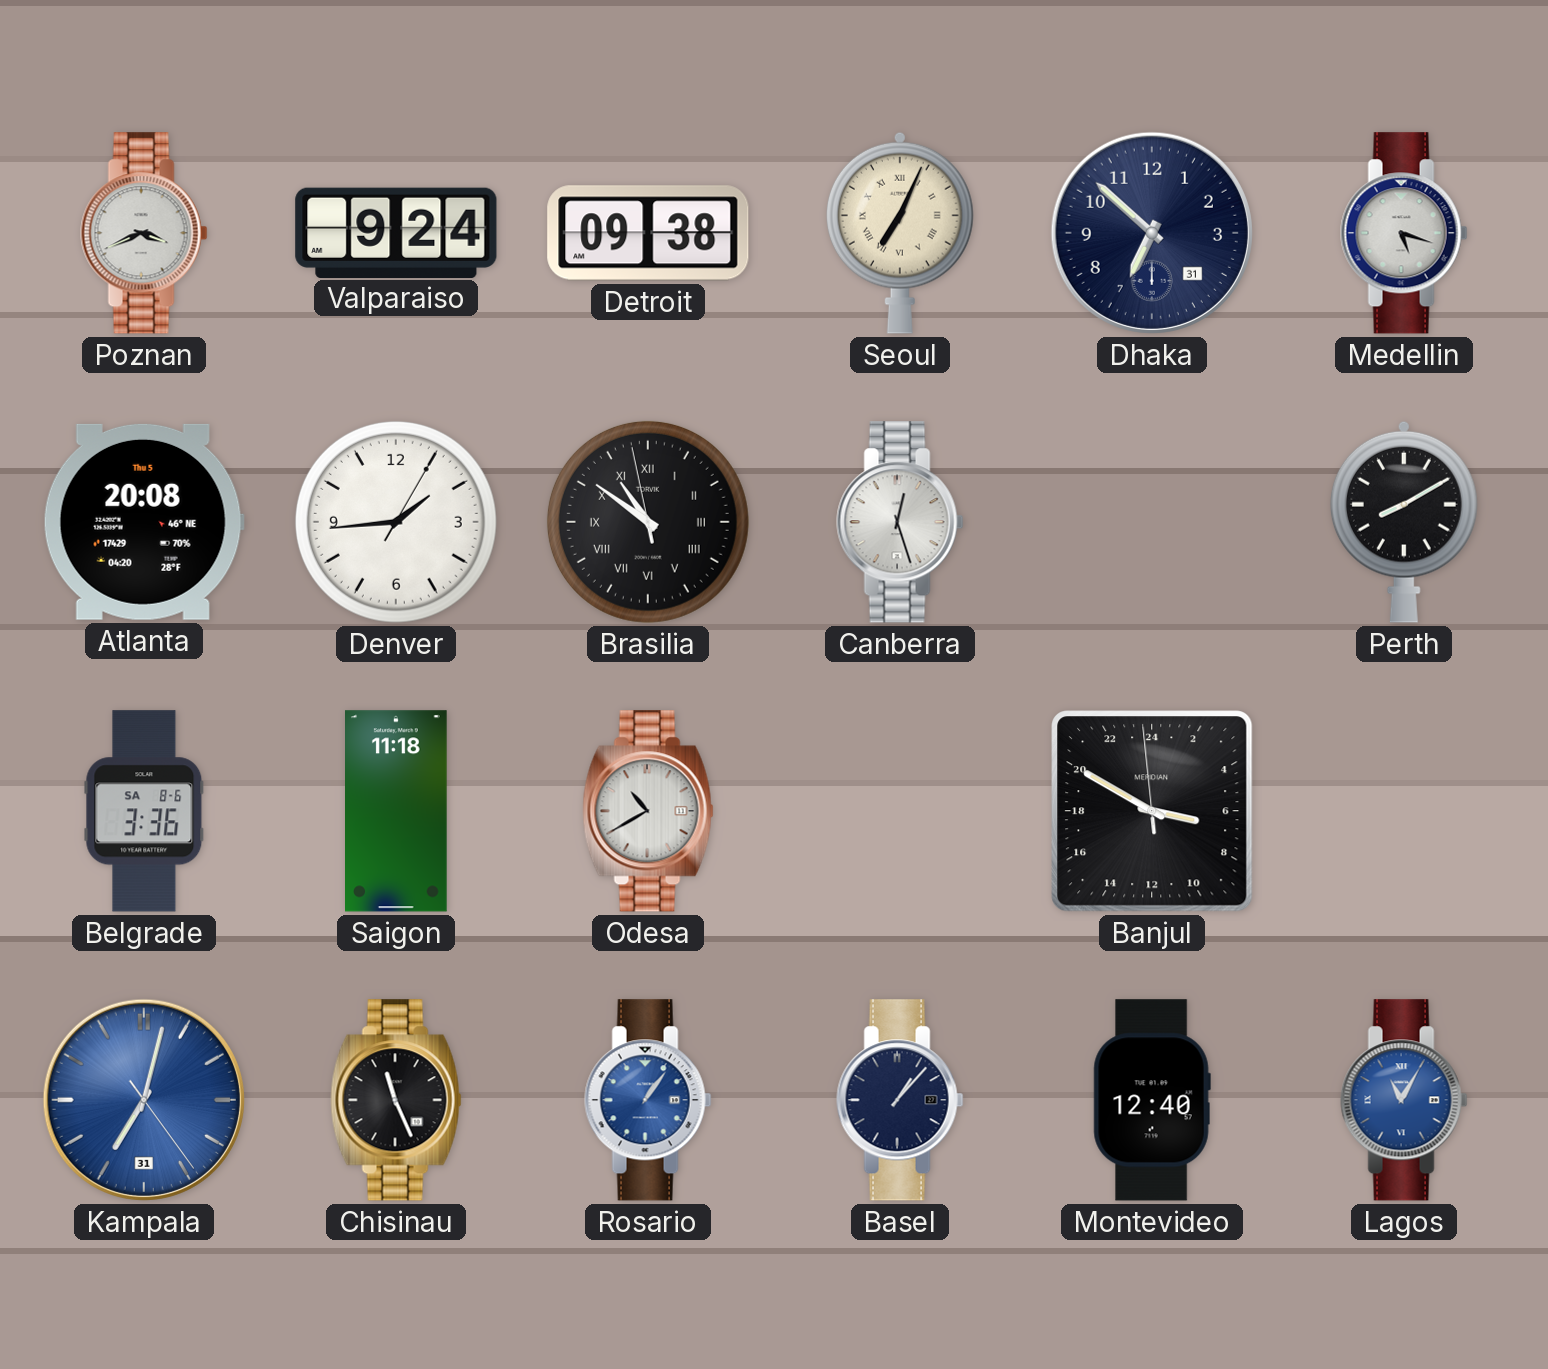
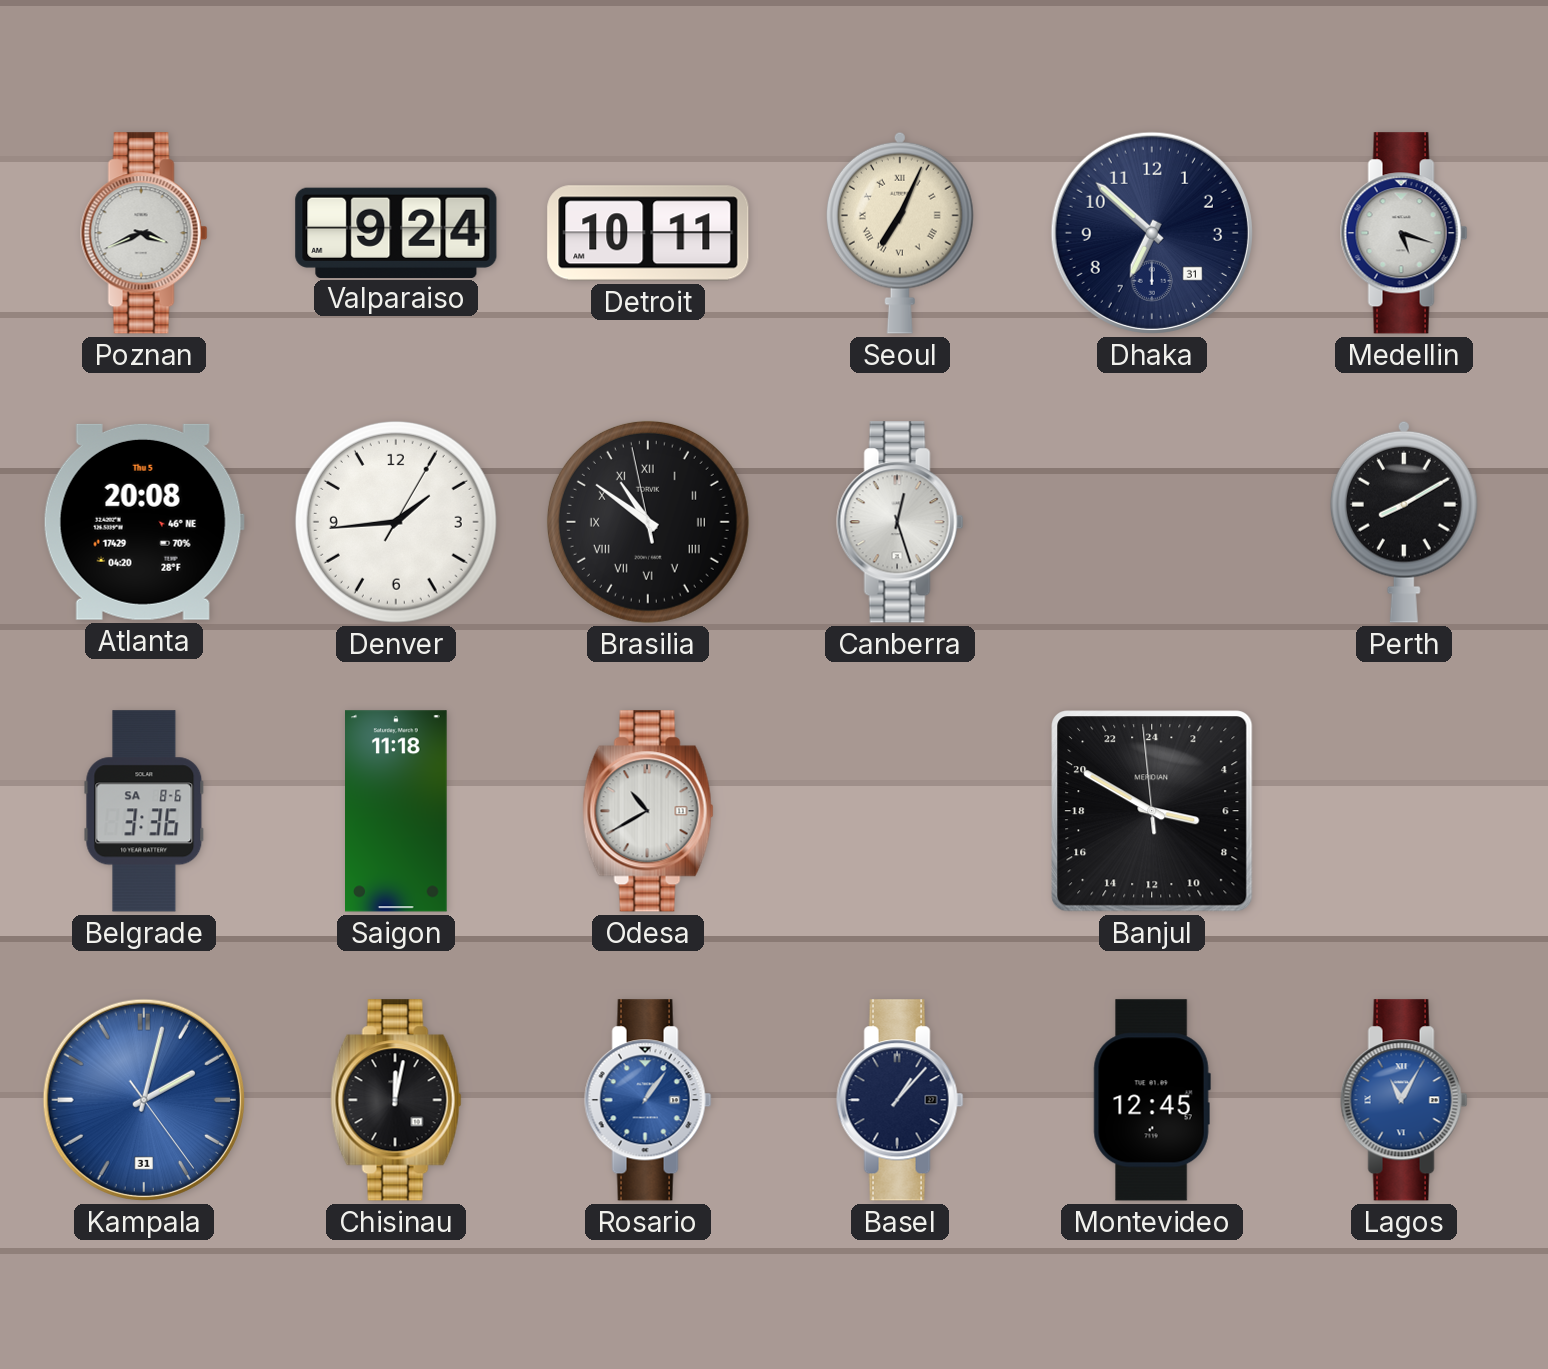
Detroit: 09:38 -> 10:11 (648, 233)
Kampala: 7:02 -> 2:02 (144, 1100)
Chisinau: 11:26 -> 12:02 (396, 1100)
Montevideo: 12:40 -> 12:45 (1152, 1100)
